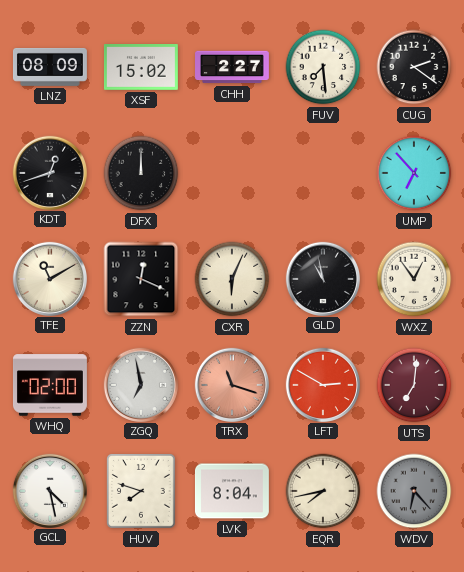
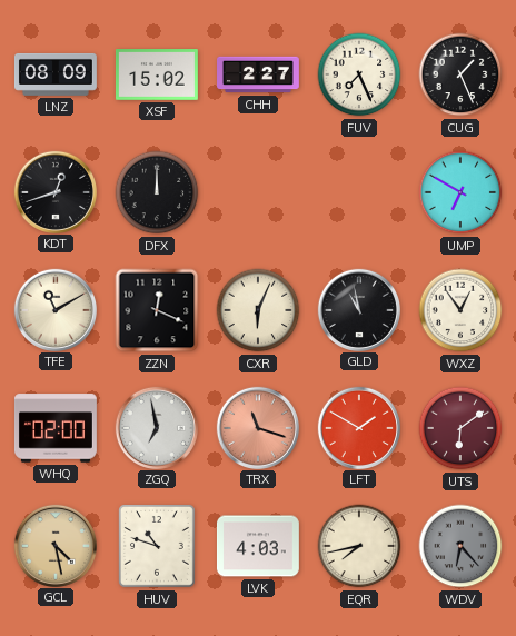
FUV: 7:29 -> 7:26 (359, 74)
CUG: 2:21 -> 1:26 (460, 74)
UMP: 6:53 -> 6:50 (460, 192)
LFT: 2:50 -> 1:50 (358, 427)
UTS: 7:01 -> 6:09 (460, 428)
GCL dial: white -> champagne (54, 545)
HUV: 7:48 -> 10:48 (157, 547)
LVK: 8:04 -> 4:03 (258, 546)
